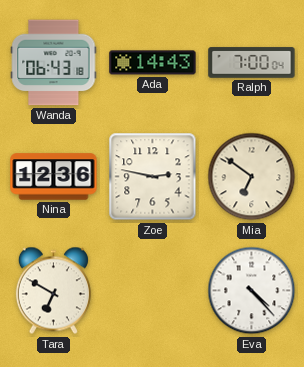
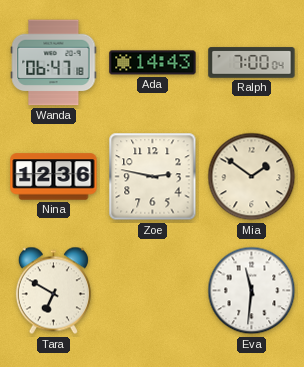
Wanda: 06:43 -> 06:47 (54, 63)
Mia: 6:51 -> 1:51 (252, 177)
Eva: 4:23 -> 11:31 (252, 291)
